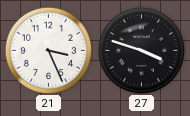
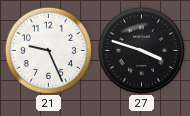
21: 3:26 -> 9:26 (48, 50)
